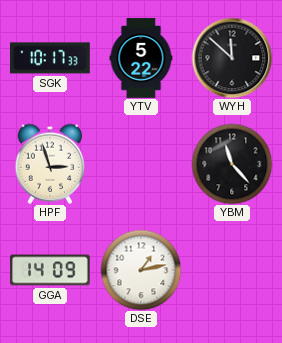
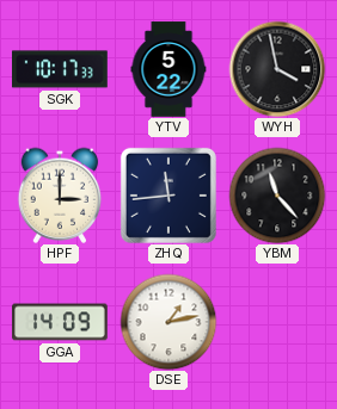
WYH: 11:52 -> 3:58 (277, 69)
HPF: 2:57 -> 3:00 (60, 196)
ZHQ: none -> 11:44 (168, 196)
